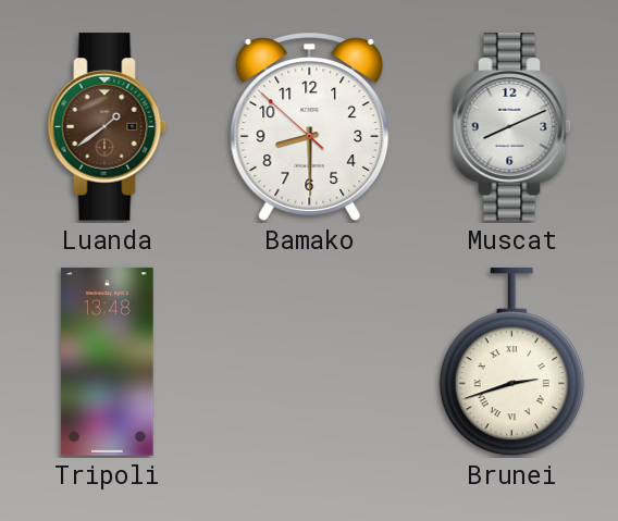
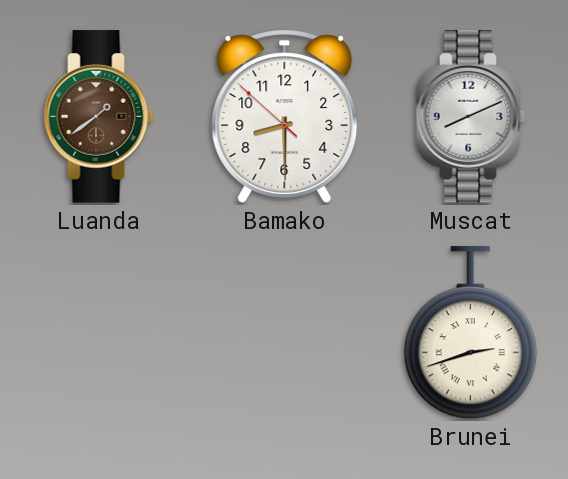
Tripoli: 13:48 -> none (108, 362)
